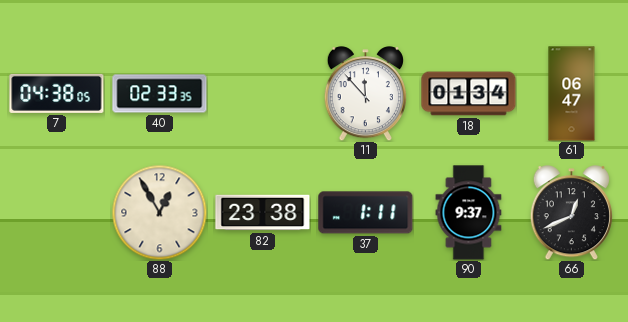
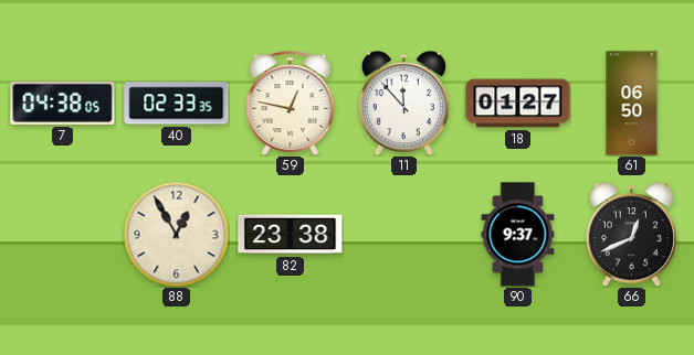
59: none -> 12:47 (291, 103)
18: 01:34 -> 01:27 (518, 104)
61: 06:47 -> 06:50 (632, 104)
37: 1:11 -> none (366, 213)
